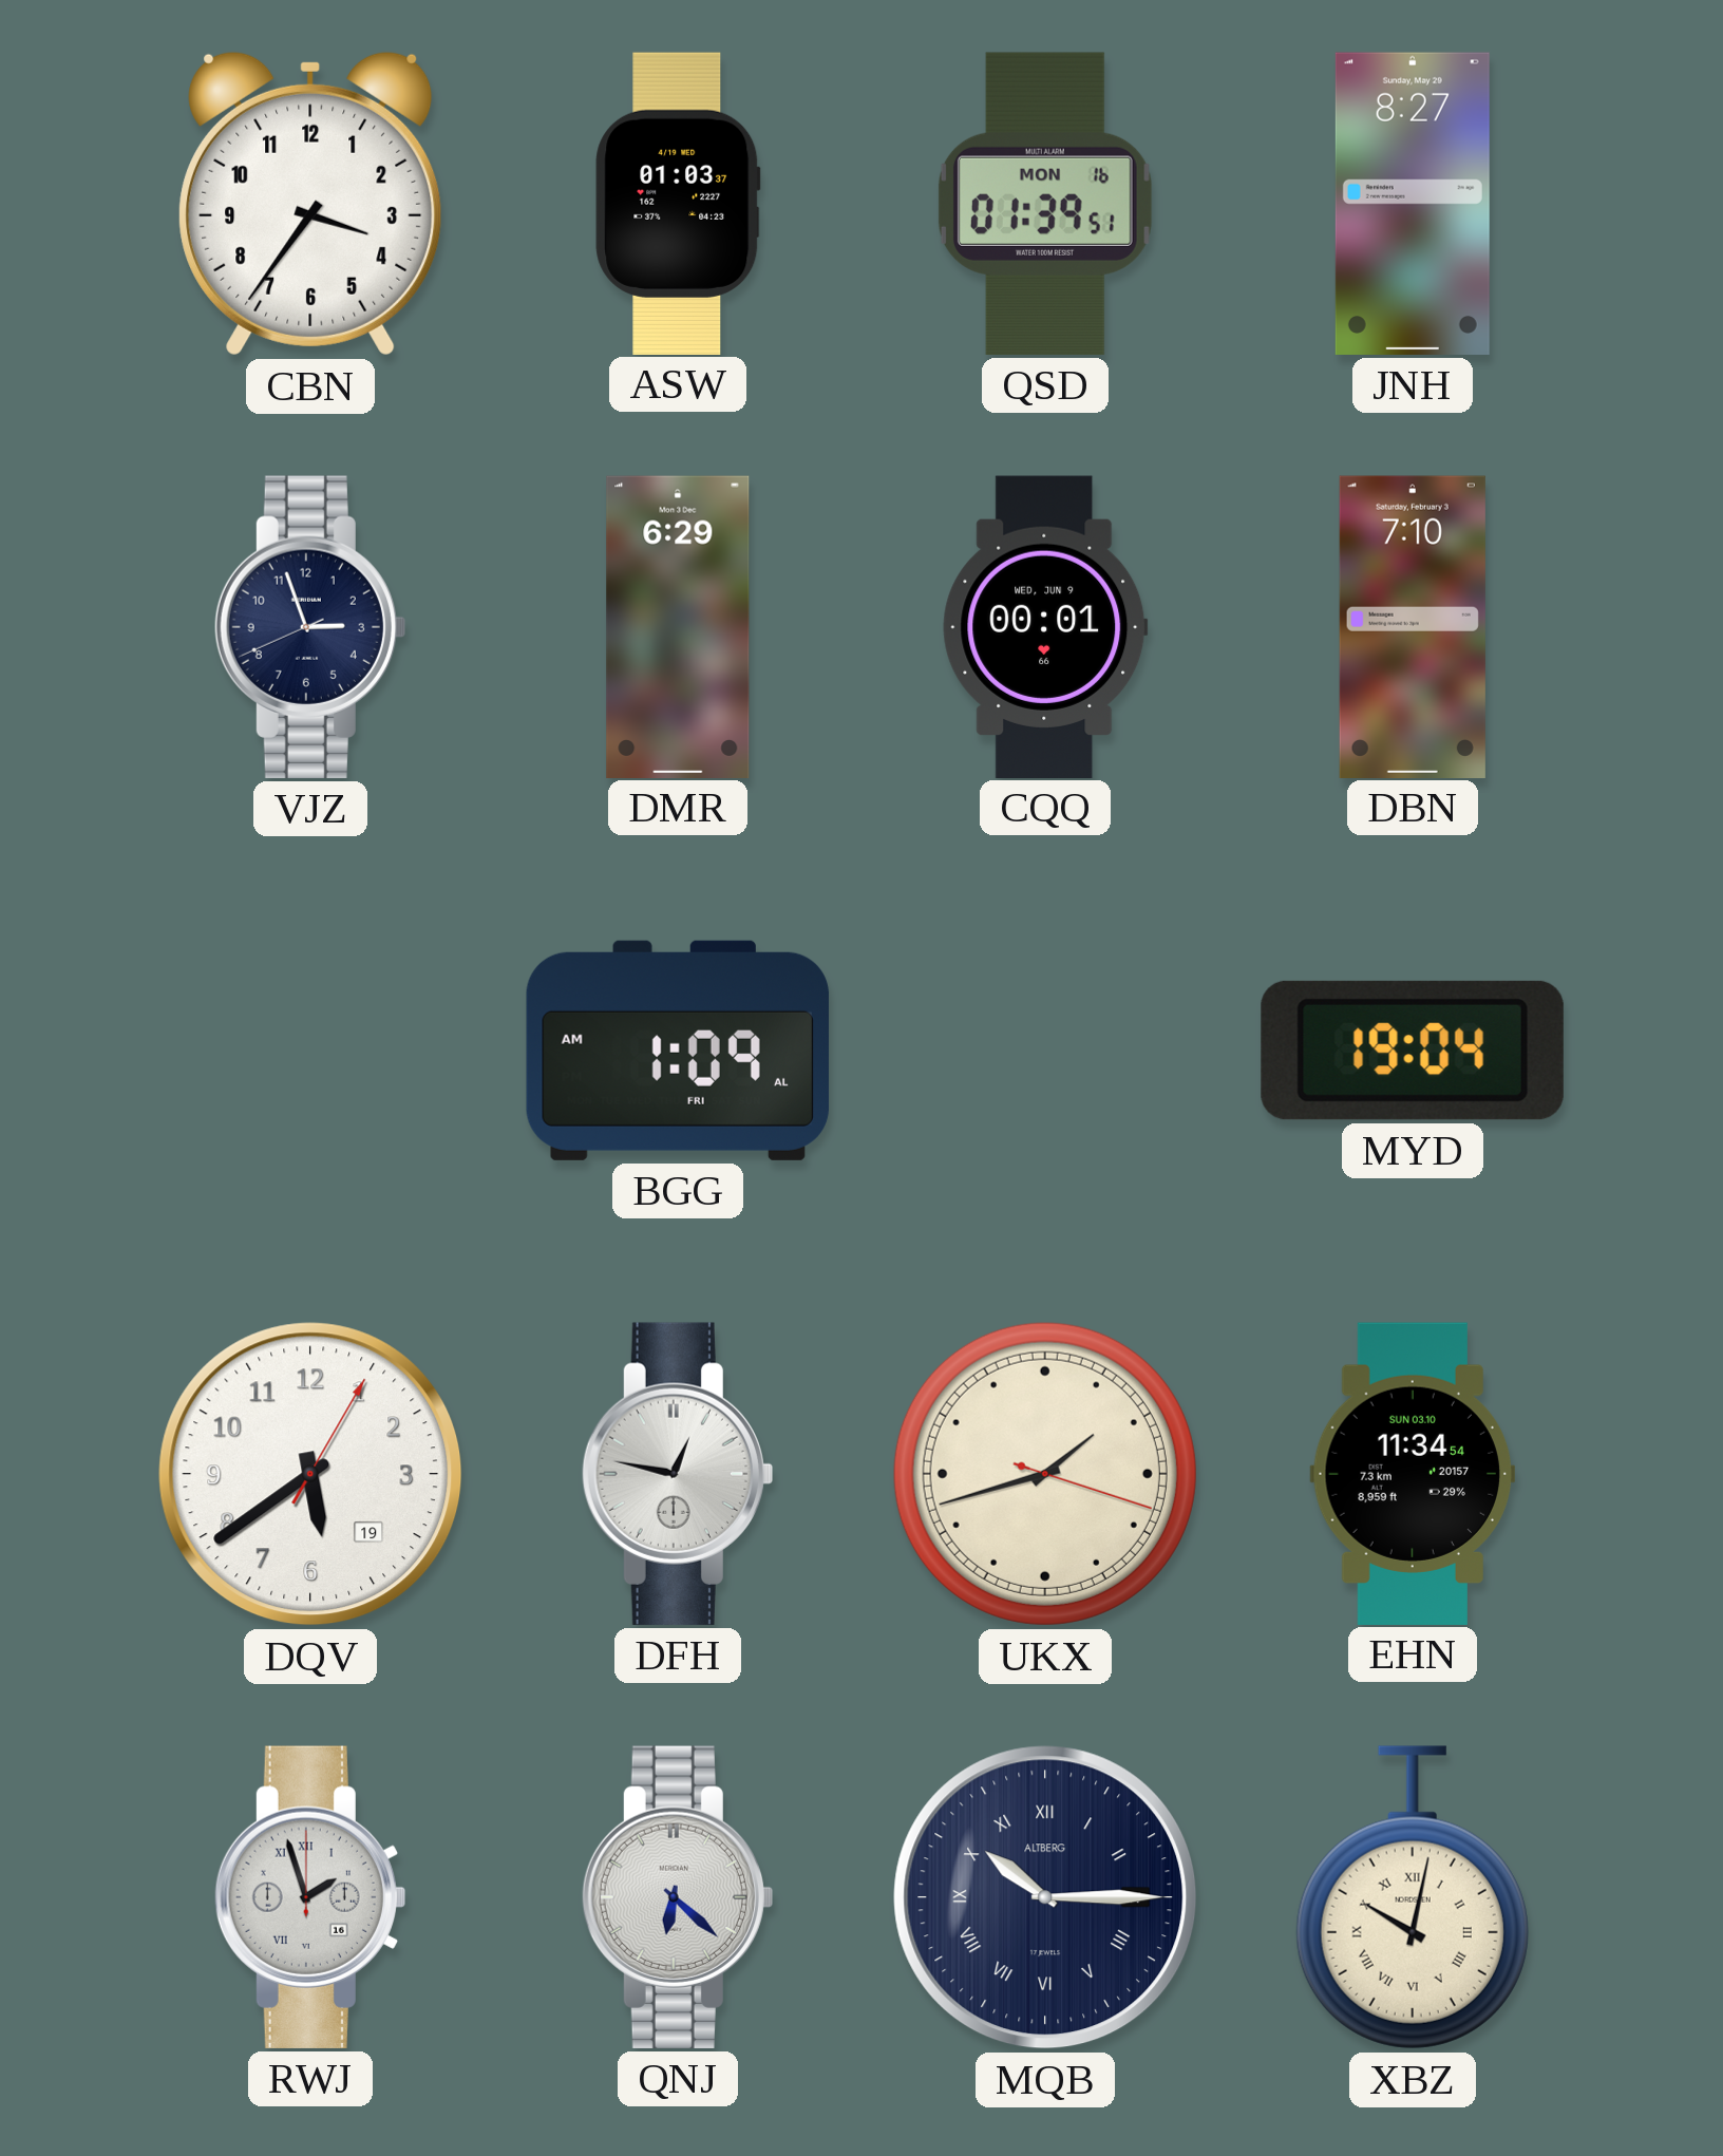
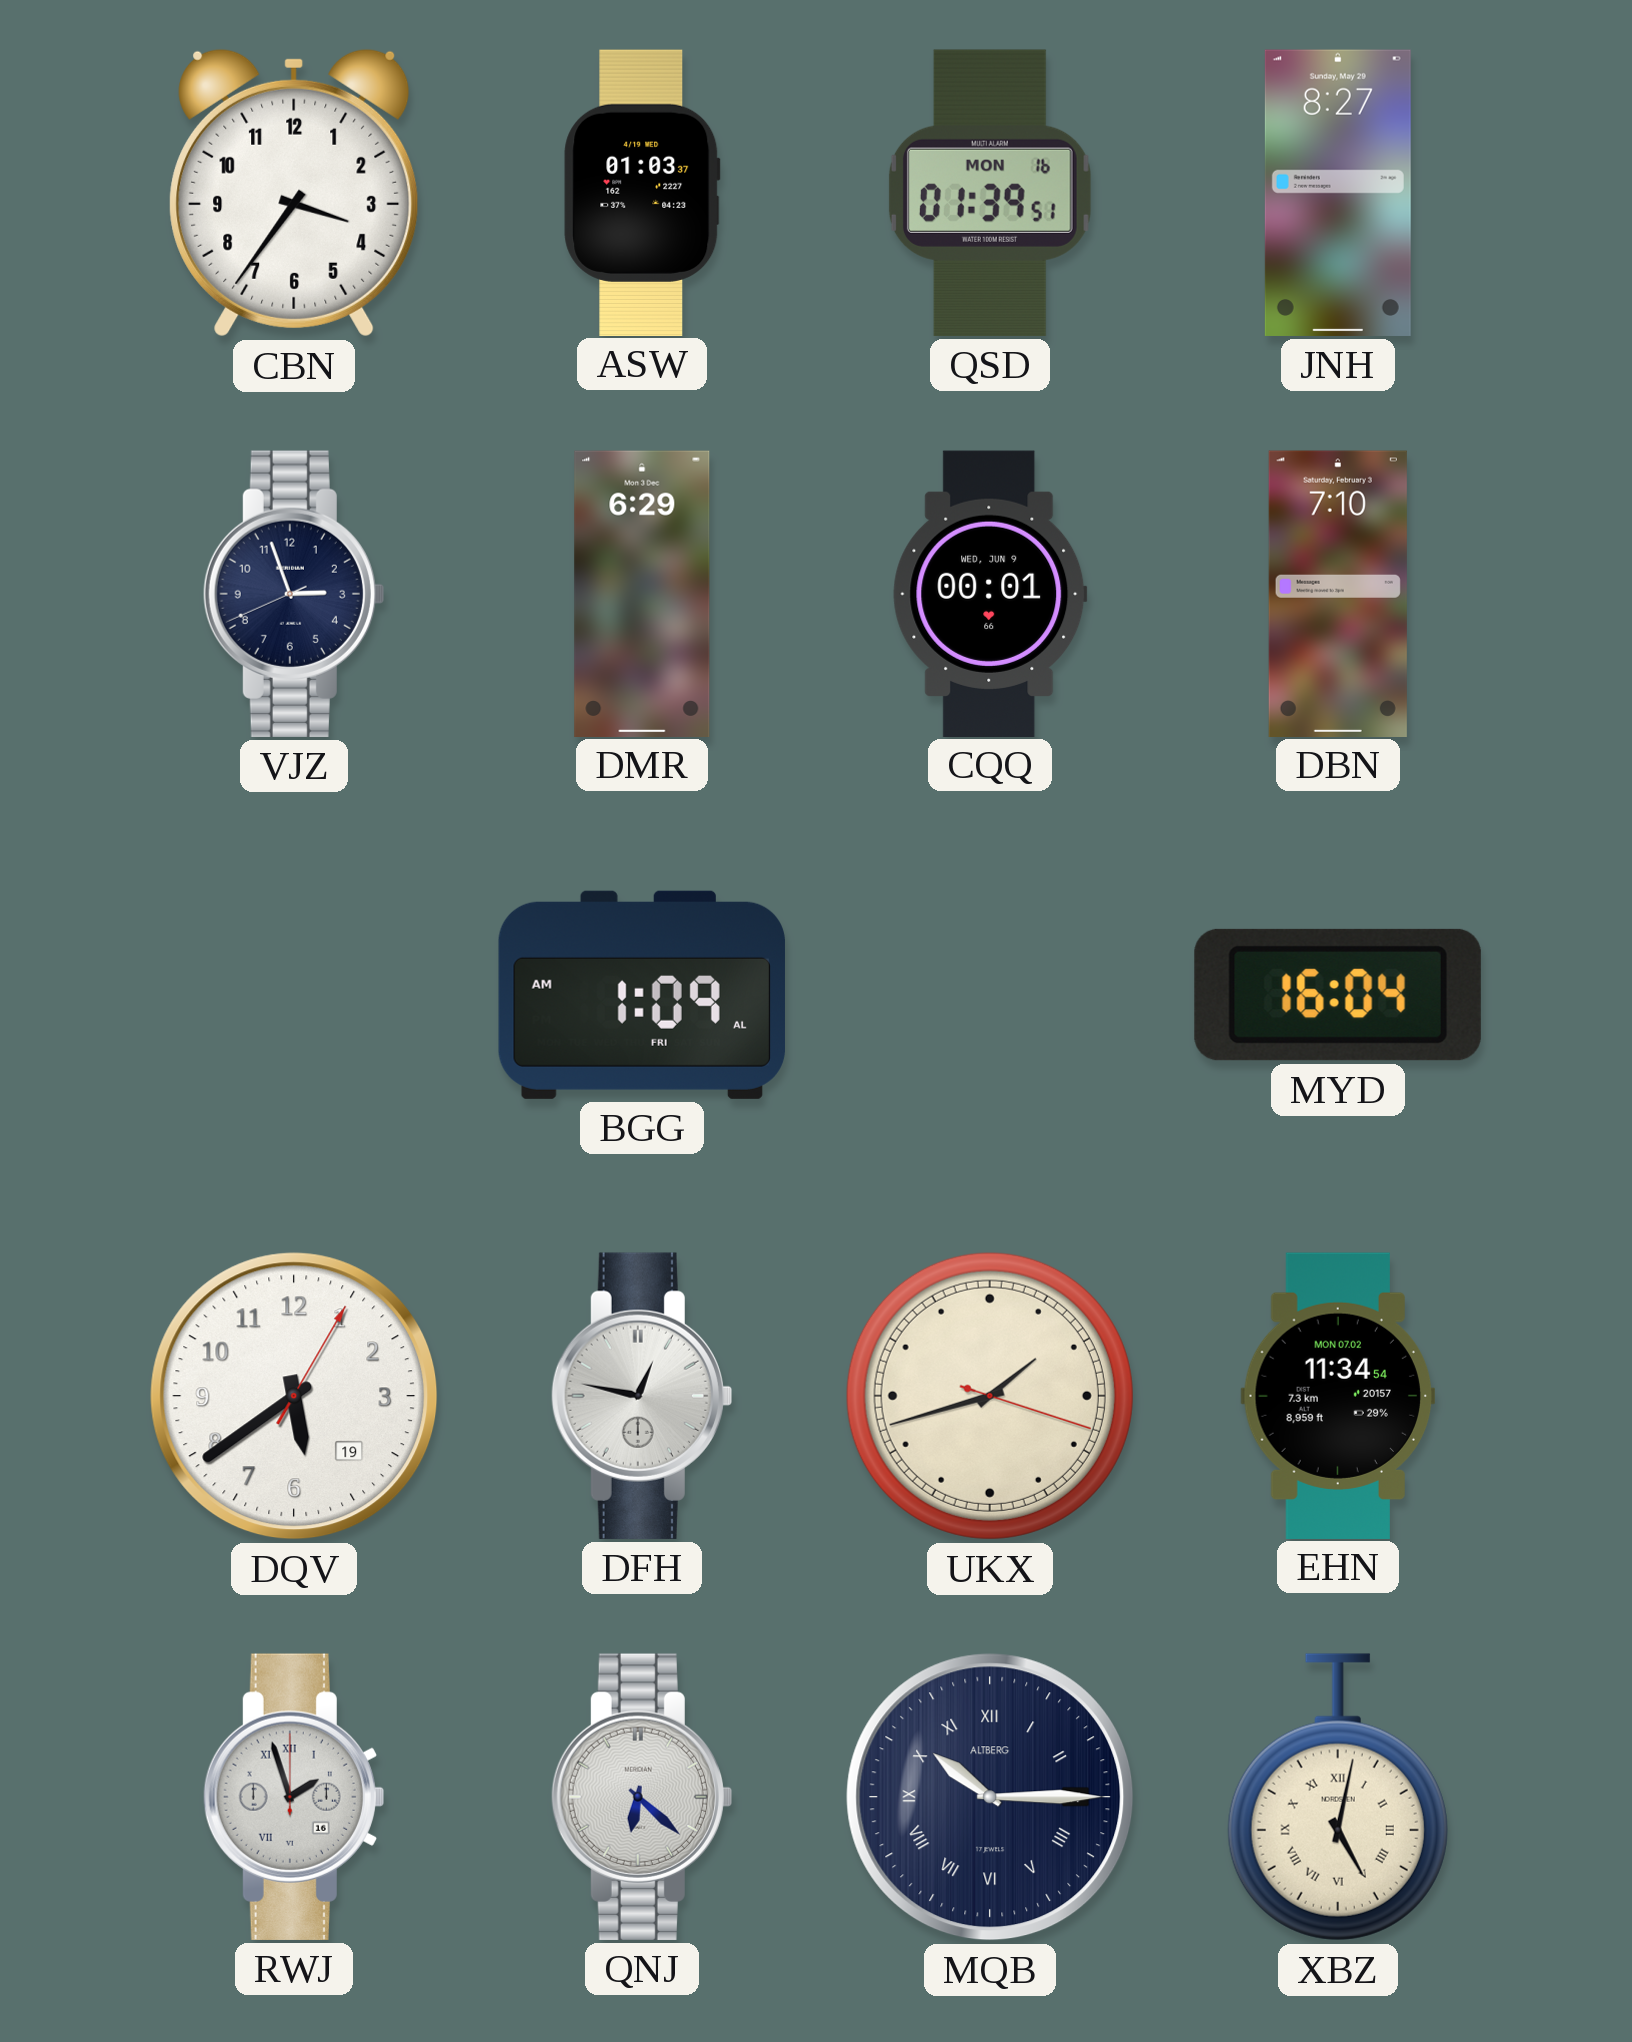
MYD: 19:04 -> 16:04 (1338, 995)
EHN date: SUN 03.10 -> MON 07.02 (1337, 1395)
XBZ: 10:02 -> 5:02 (1338, 1797)
